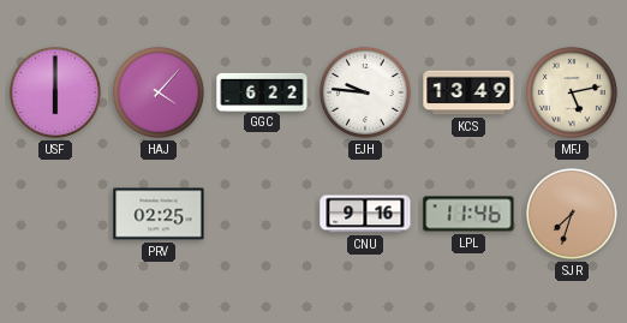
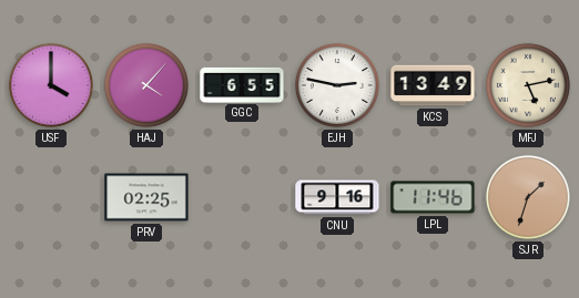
USF: 6:00 -> 4:00 (51, 85)
GGC: 6:22 -> 6:55 (242, 84)
EJH: 9:46 -> 2:47 (337, 85)
SJR: 7:33 -> 1:33 (528, 197)
